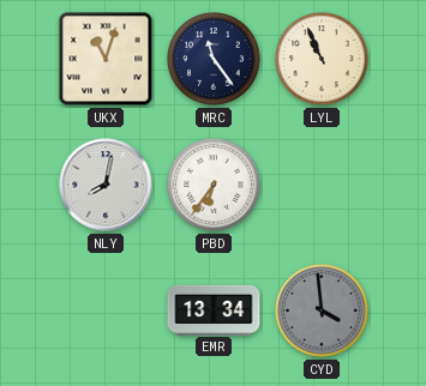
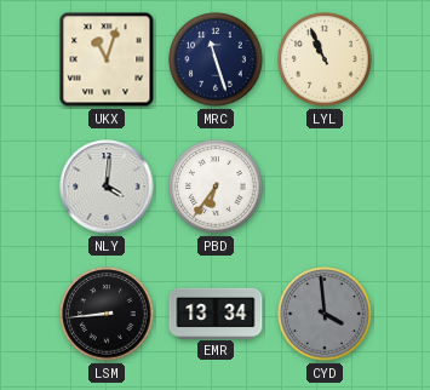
MRC: 11:24 -> 11:27 (216, 59)
NLY: 8:02 -> 4:01 (107, 187)
LSM: none -> 8:44 (107, 314)
